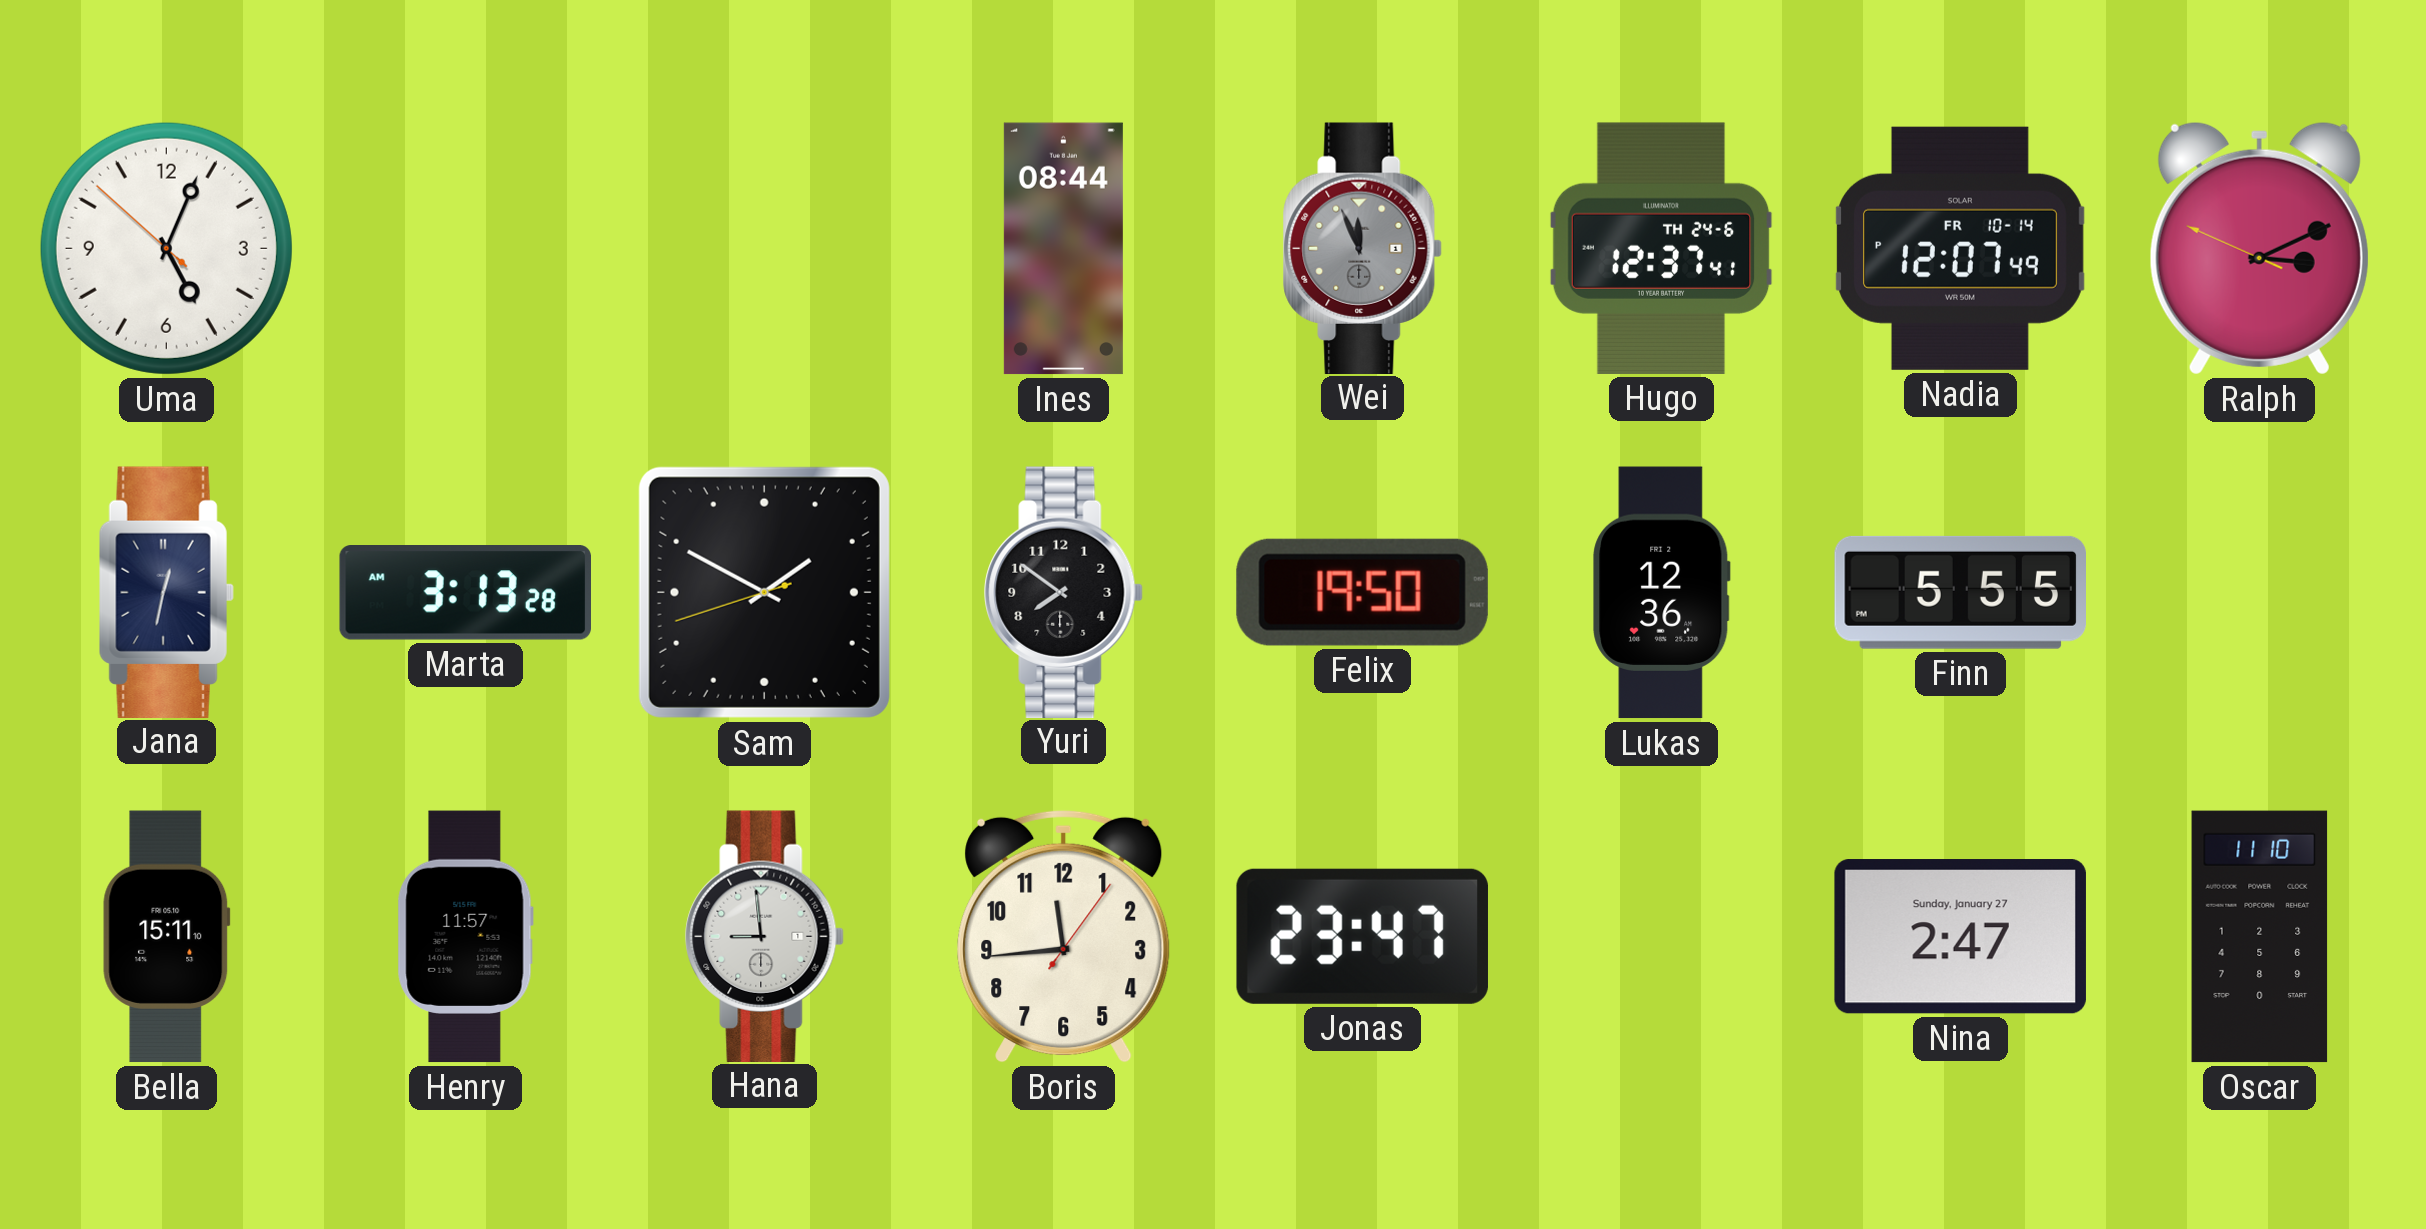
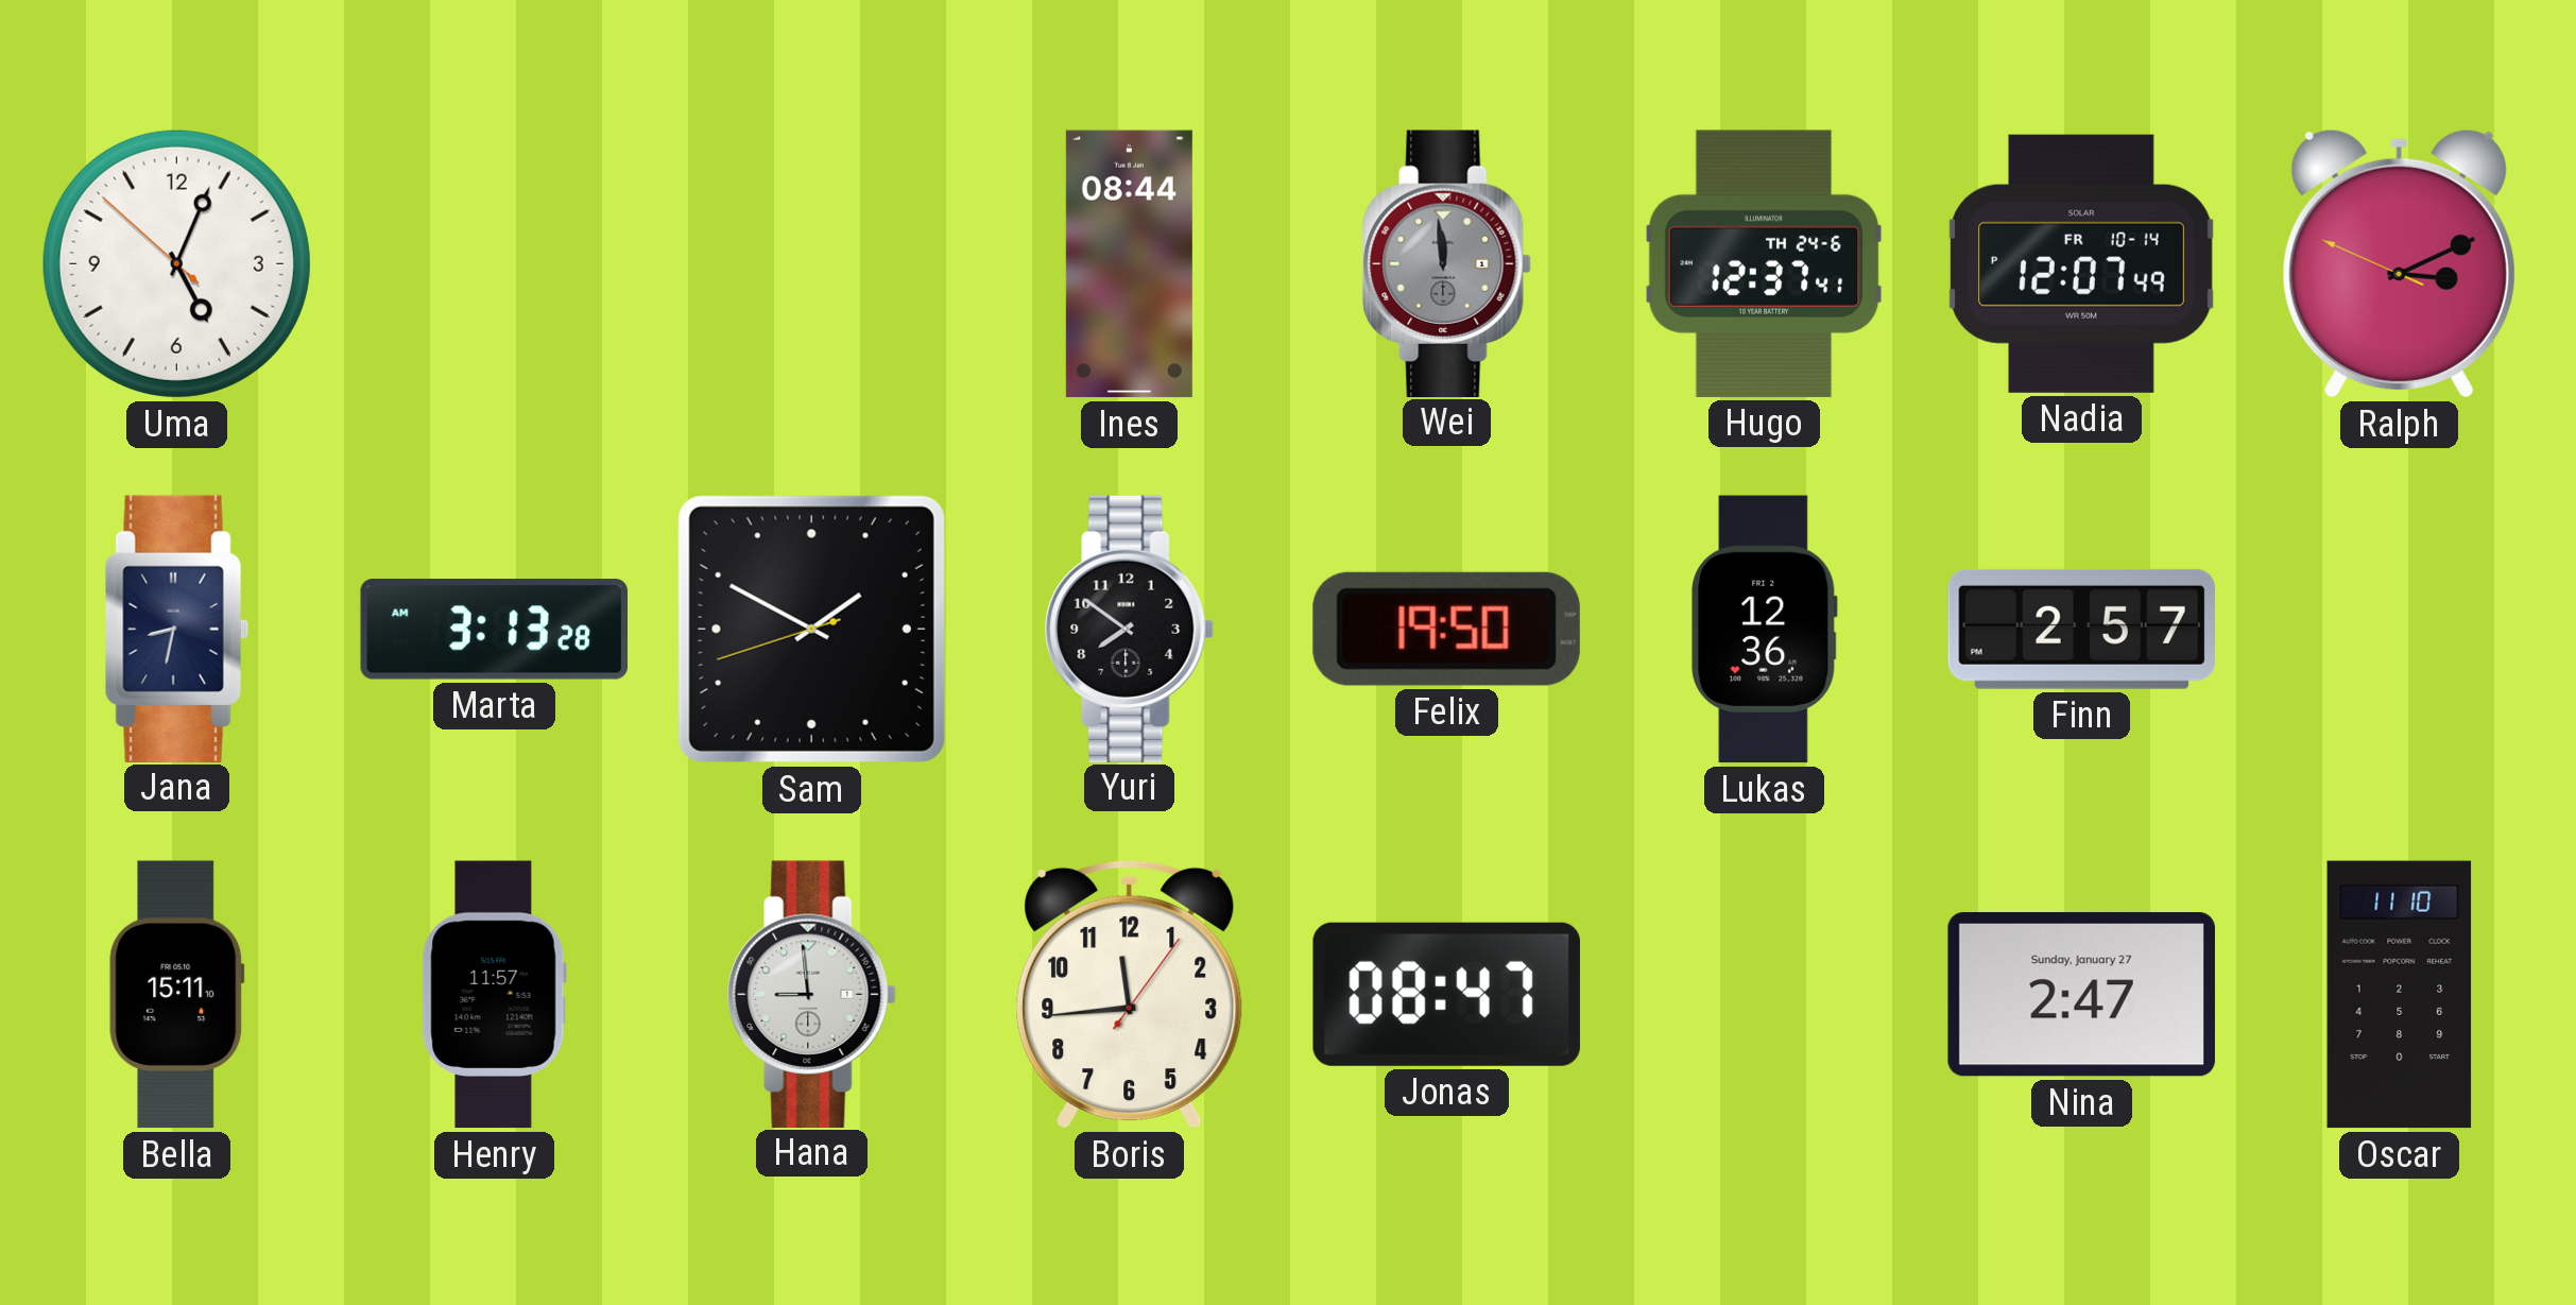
Wei: 11:56 -> 11:59 (1447, 263)
Jana: 12:32 -> 8:32 (176, 629)
Finn: 5:55 -> 2:57 (2081, 629)
Jonas: 23:47 -> 08:47 (1446, 994)
